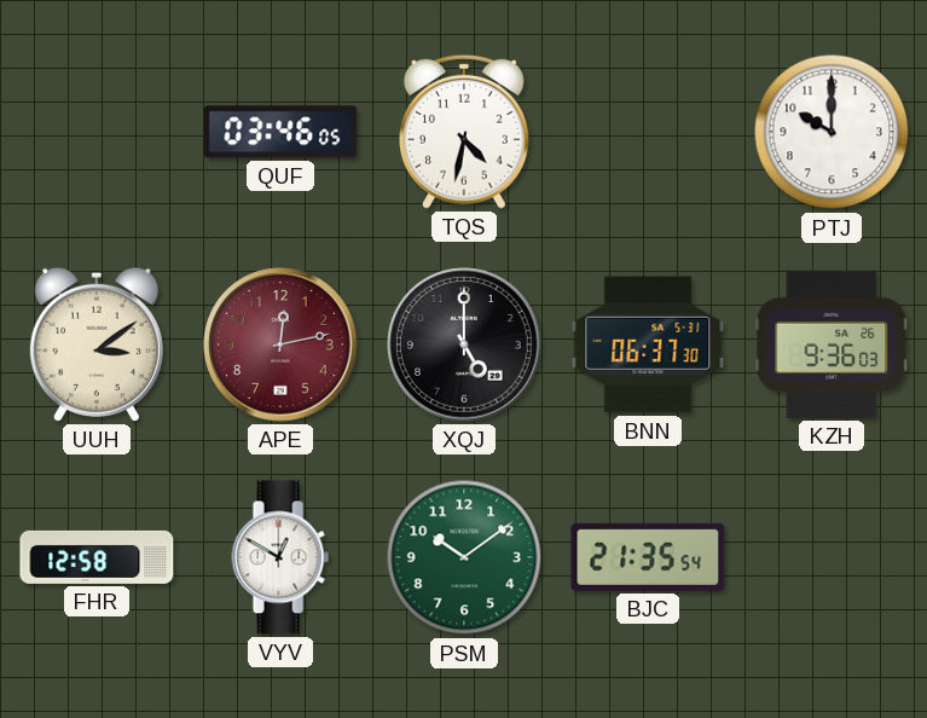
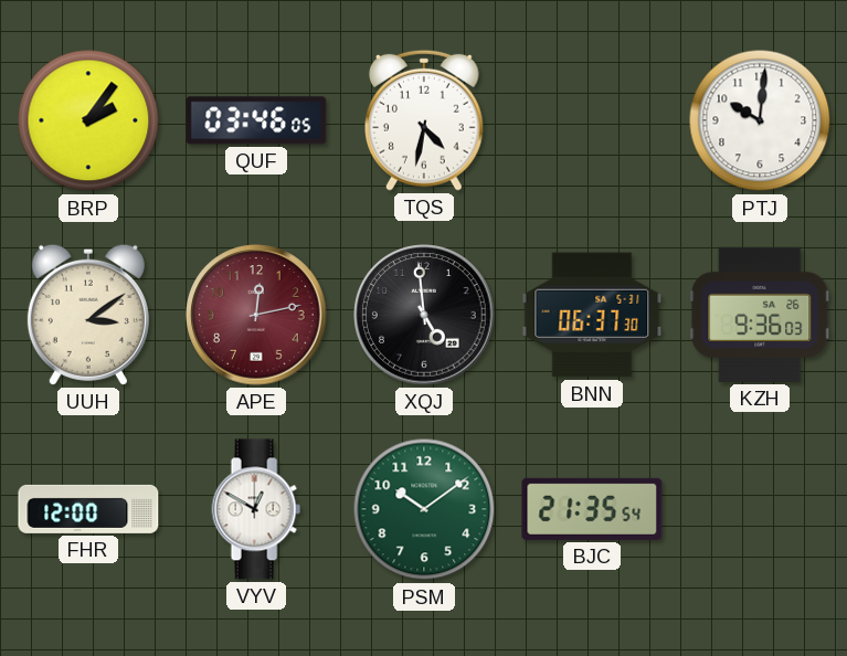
BRP: none -> 2:06 (88, 120)
PTJ: 10:00 -> 10:01 (760, 120)
XQJ: 5:00 -> 4:59 (424, 315)
FHR: 12:58 -> 12:00 (88, 509)
